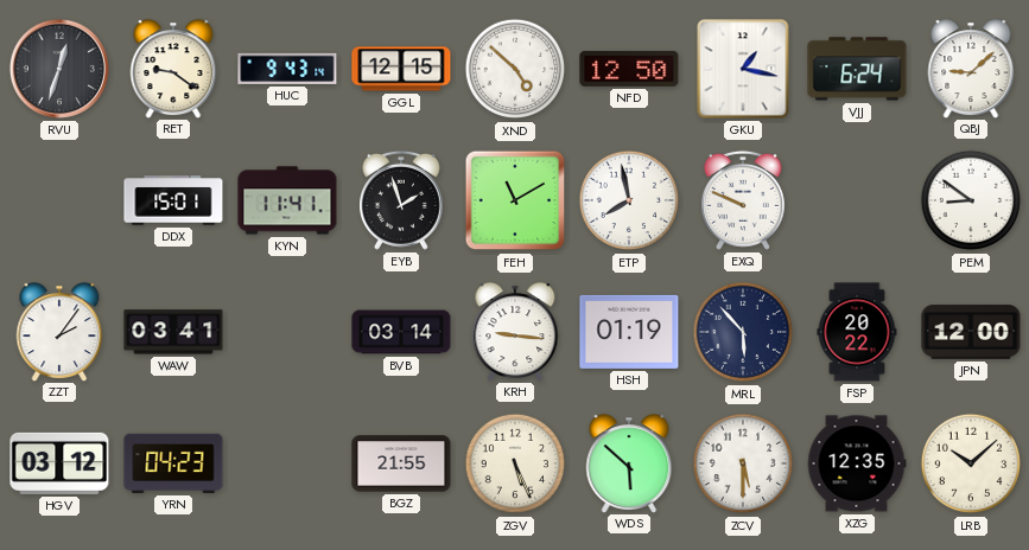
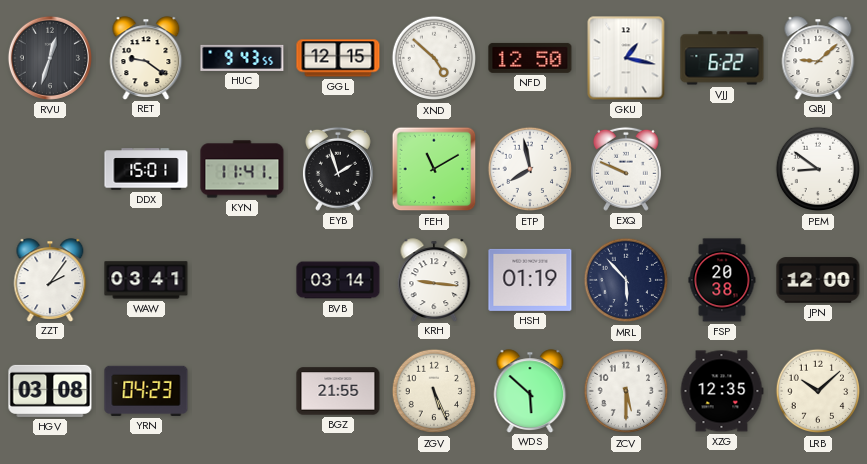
HUC: 9:43:14 -> 9:43:55 (242, 58)
VJJ: 6:24 -> 6:22 (722, 58)
FSP: 20:22 -> 20:38 (722, 280)
HGV: 03:12 -> 03:08 (50, 391)
